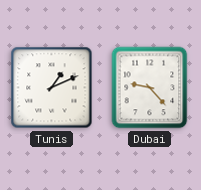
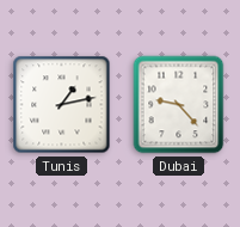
Tunis: 1:11 -> 1:13 (62, 105)
